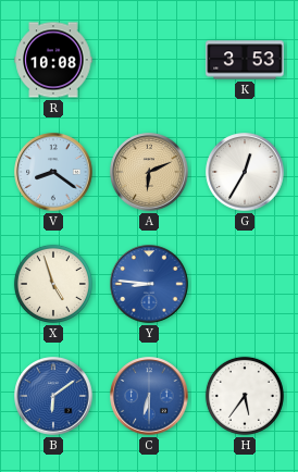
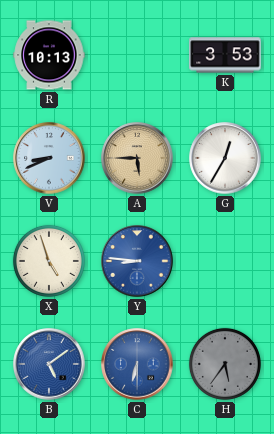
R: 10:08 -> 10:13 (49, 55)
V: 8:21 -> 8:41 (49, 158)
A: 6:11 -> 5:45 (137, 158)
B: 6:09 -> 5:09 (49, 364)
H dial: white -> grey (225, 364)
